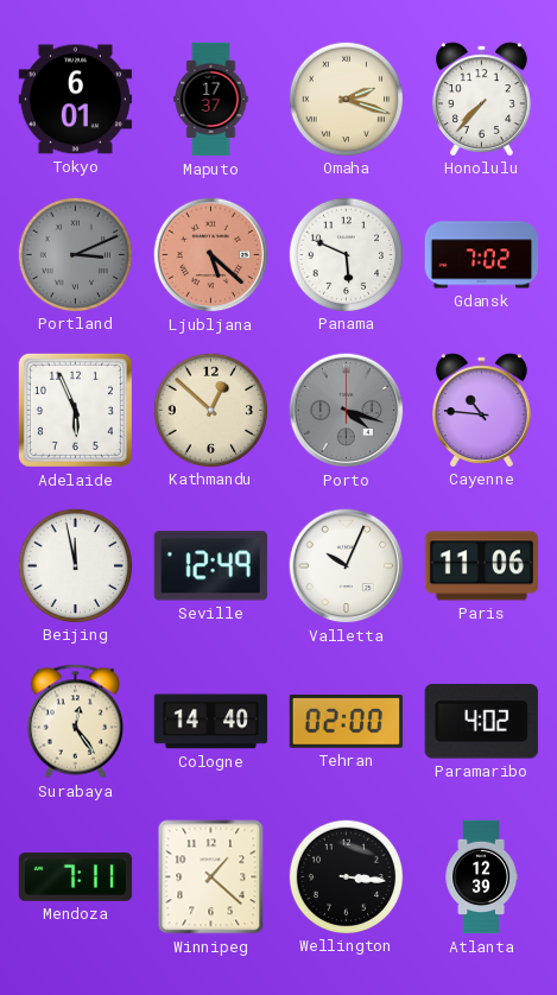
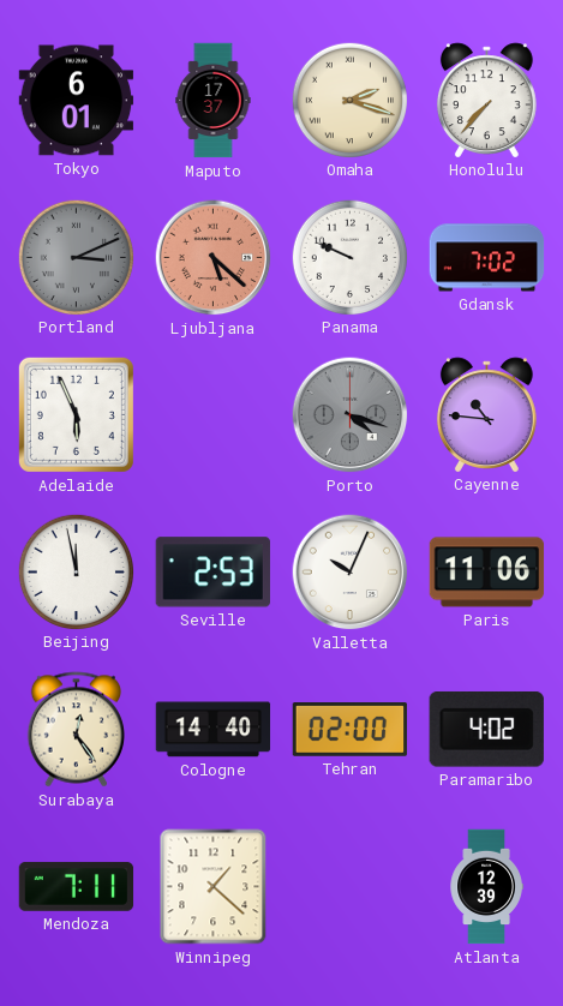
Panama: 5:49 -> 9:49 (349, 257)
Kathmandu: 12:52 -> none (210, 410)
Seville: 12:49 -> 2:53 (212, 573)
Wellington: 3:16 -> none (346, 876)
